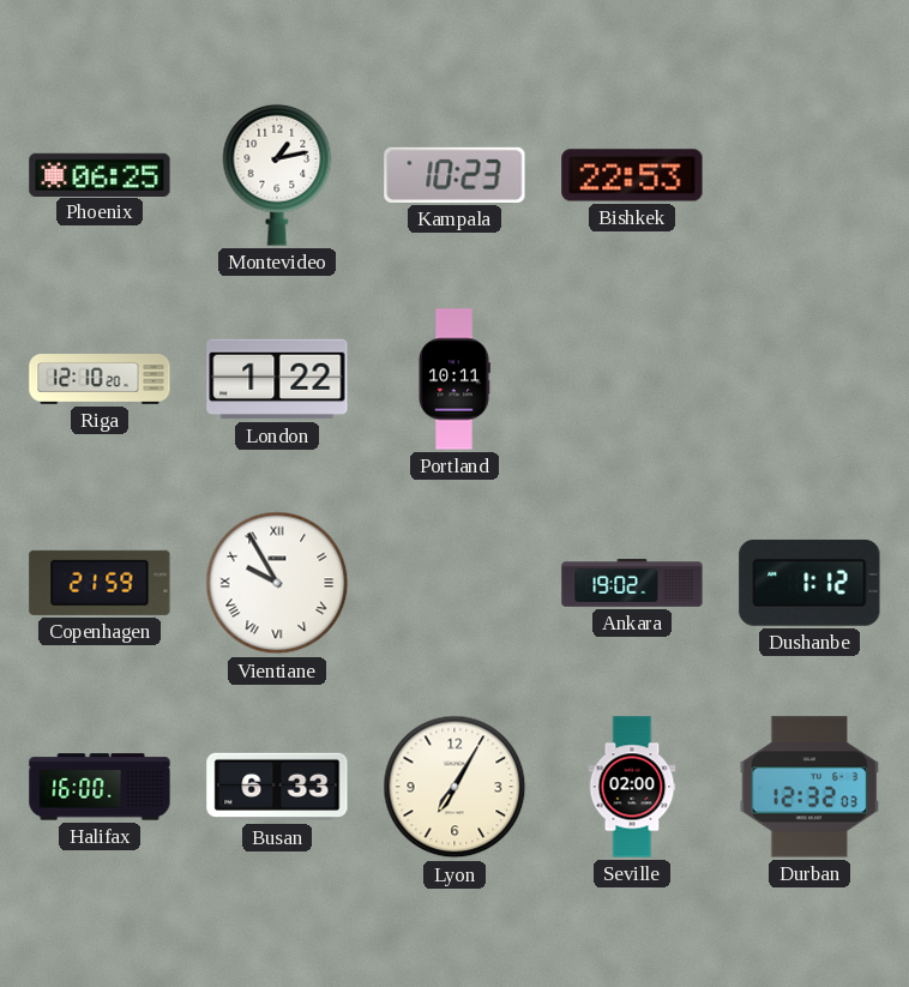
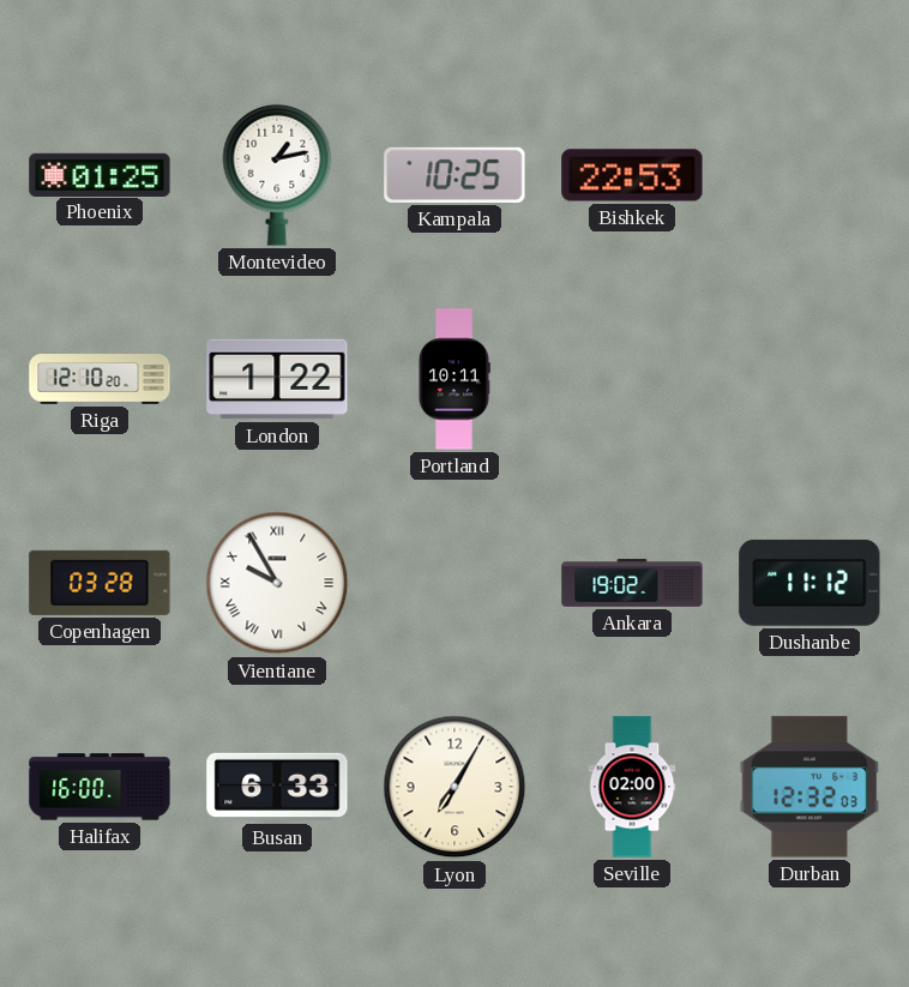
Phoenix: 06:25 -> 01:25 (100, 174)
Kampala: 10:23 -> 10:25 (454, 175)
Copenhagen: 21:59 -> 03:28 (100, 583)
Dushanbe: 1:12 -> 11:12 (809, 583)
